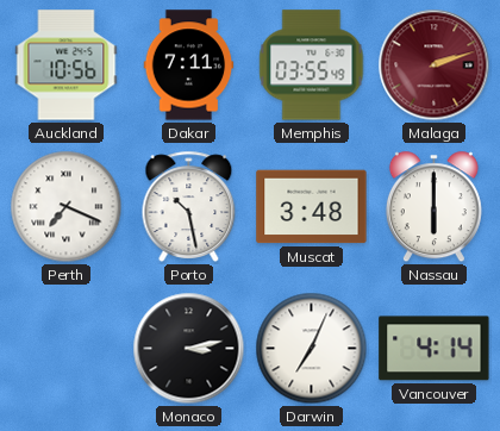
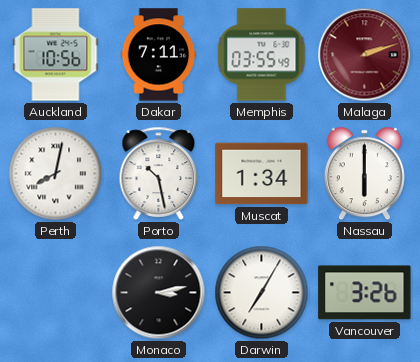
Perth: 7:19 -> 8:02 (56, 174)
Muscat: 3:48 -> 1:34 (262, 174)
Darwin: 7:04 -> 7:05 (262, 293)
Vancouver: 4:14 -> 3:26 (365, 293)
